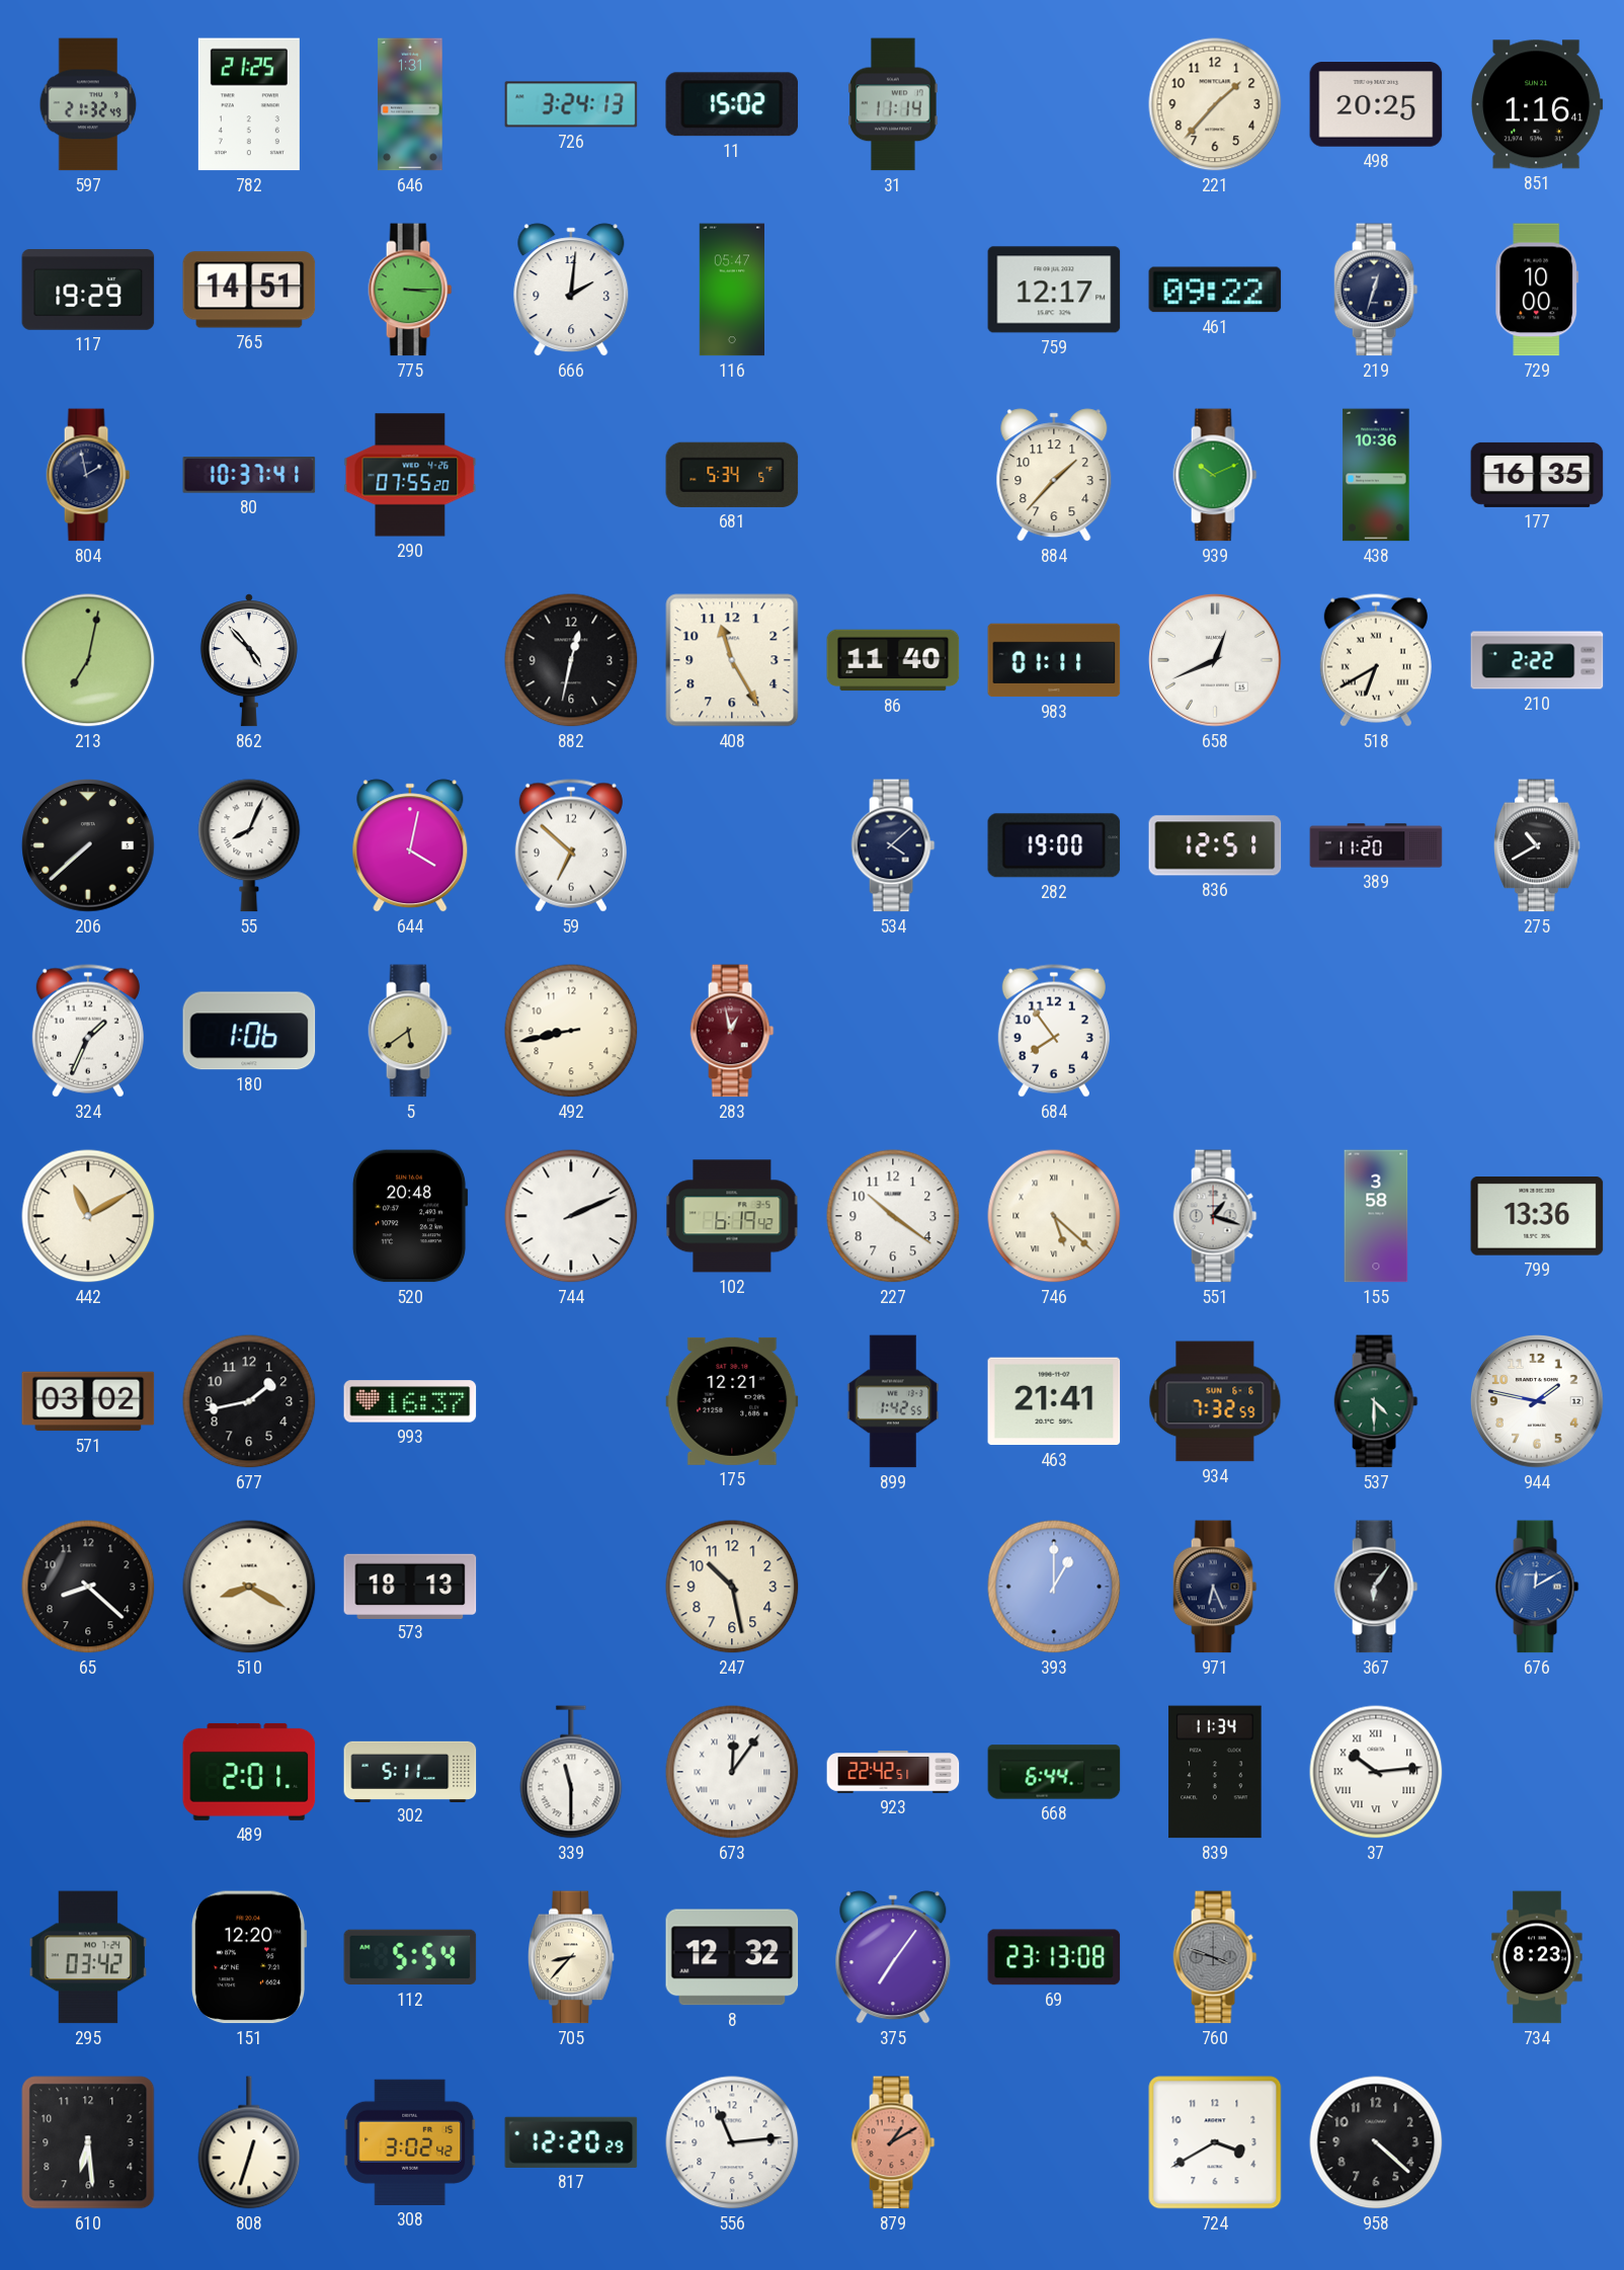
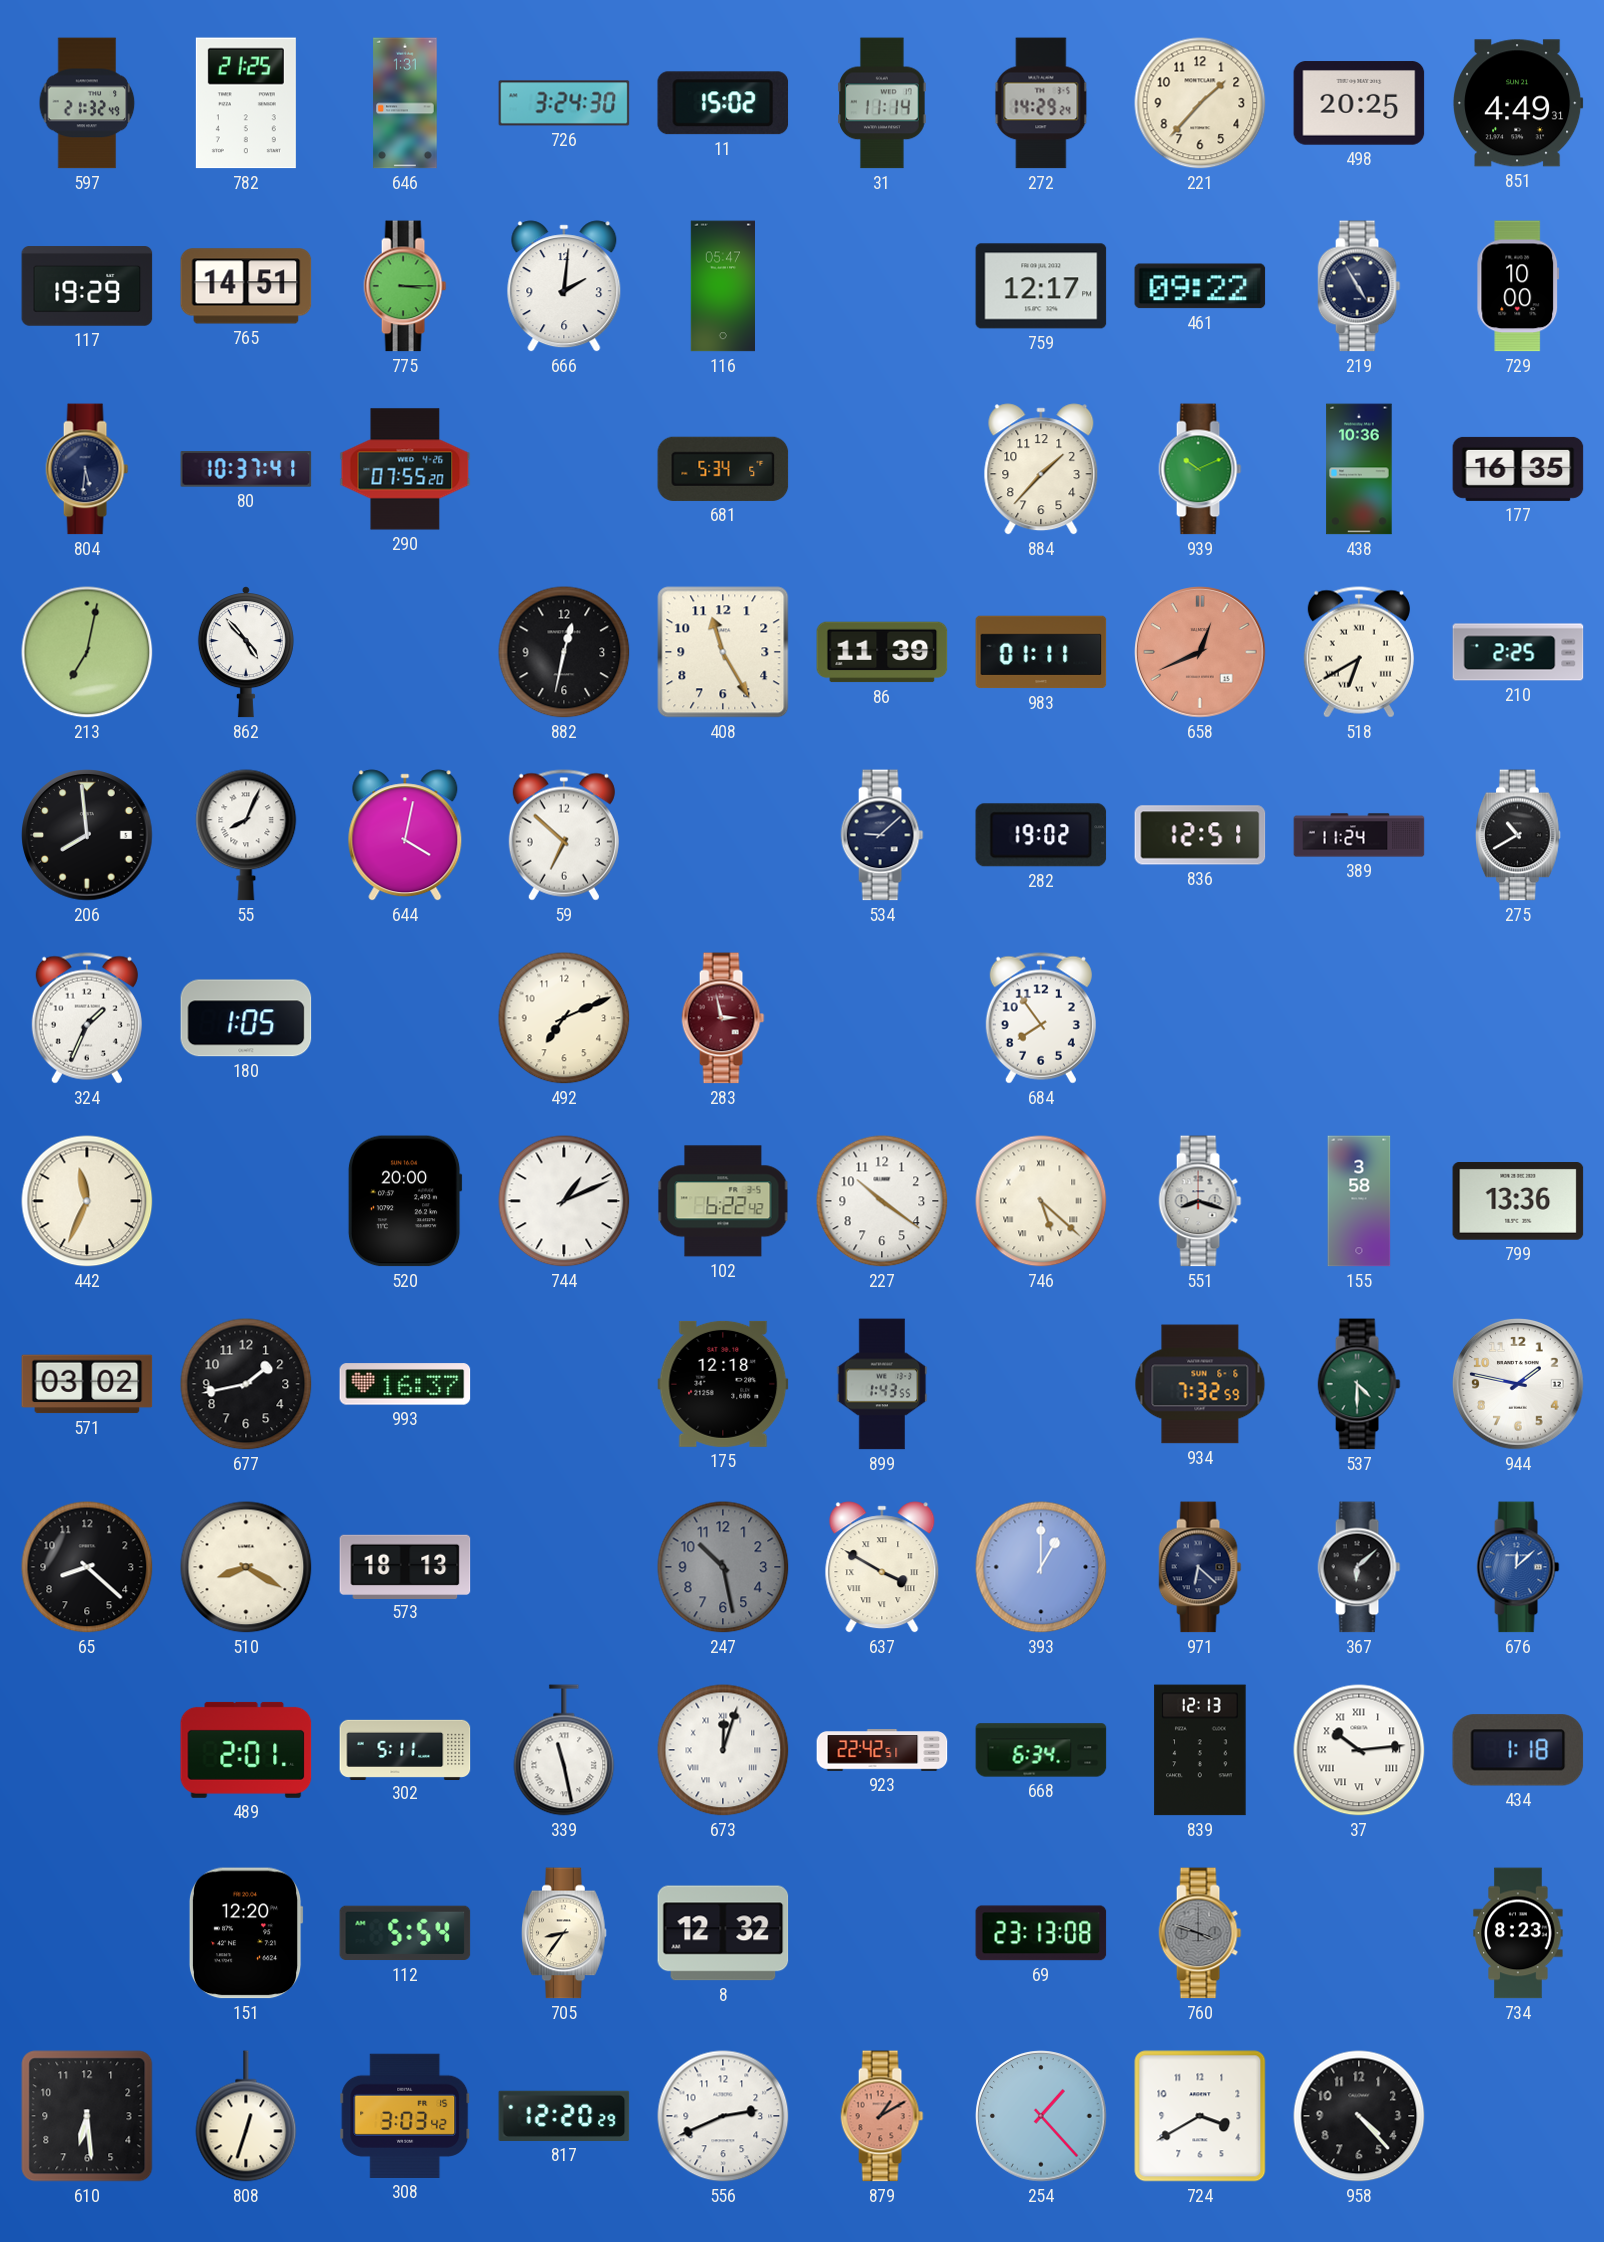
726: 3:24:13 -> 3:24:30 (564, 103)
272: none -> 14:29 (1041, 103)
851: 1:16 -> 4:49 (1518, 103)
219: 12:33 -> 4:55 (1359, 286)
804: 1:58 -> 5:31 (87, 469)
86: 11:40 -> 11:39 (882, 652)
658 dial: white -> salmon (1200, 652)
210: 2:22 -> 2:25 (1518, 652)
206: 7:38 -> 7:59 (87, 835)
534: 4:08 -> 9:08 (882, 835)
282: 19:00 -> 19:02 (1041, 835)
389: 11:20 -> 11:24 (1359, 835)
180: 1:06 -> 1:05 (246, 1018)
5: 5:39 -> none (410, 1031)
492: 8:43 -> 7:11 (564, 1018)
283: 12:58 -> 2:58 (723, 1018)
442: 11:10 -> 11:34 (87, 1201)
520: 20:48 -> 20:00 (405, 1201)
744: 2:11 -> 1:11 (564, 1201)
102: 6:19 -> 6:22 (723, 1201)
551: 1:18 -> 8:18 (1200, 1201)
175: 12:21 -> 12:18 (723, 1384)
899: 1:42 -> 1:43 (882, 1384)
463: 21:41 -> none (1054, 1401)
247 dial: cream -> grey (723, 1567)
637: none -> 3:50 (882, 1567)
971: 6:26 -> 6:22 (1200, 1567)
367: 6:06 -> 6:08 (1359, 1567)
676: 12:10 -> 12:08 (1518, 1567)
339: 11:30 -> 11:28 (564, 1750)
673: 12:06 -> 12:03 (723, 1750)
668: 6:44 -> 6:34 (1041, 1750)
839: 11:34 -> 12:13 (1200, 1750)
434: none -> 1:18 (1518, 1750)
295: 03:42 -> none (88, 1957)
705: 8:37 -> 8:36 (565, 1933)
375: 7:06 -> none (893, 1957)
308: 3:02 -> 3:03 (405, 2116)
556: 11:14 -> 2:41 (723, 2116)
254: none -> 1:23 (1041, 2116)
958: 4:22 -> 4:23 (1359, 2116)
